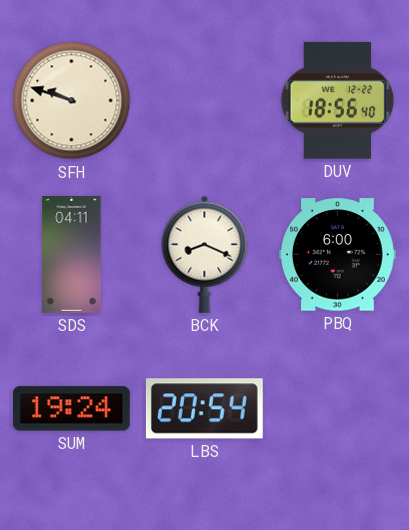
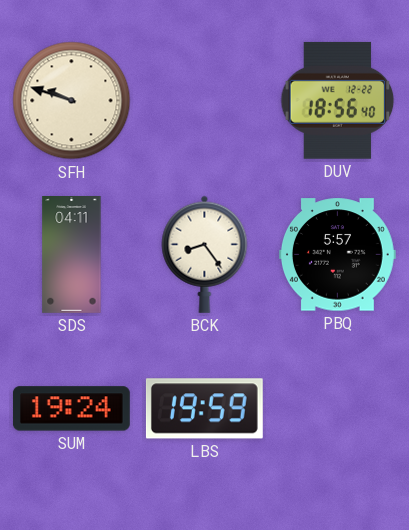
BCK: 8:19 -> 8:24 (205, 254)
PBQ: 6:00 -> 5:57 (337, 255)
LBS: 20:54 -> 19:59 (204, 409)
